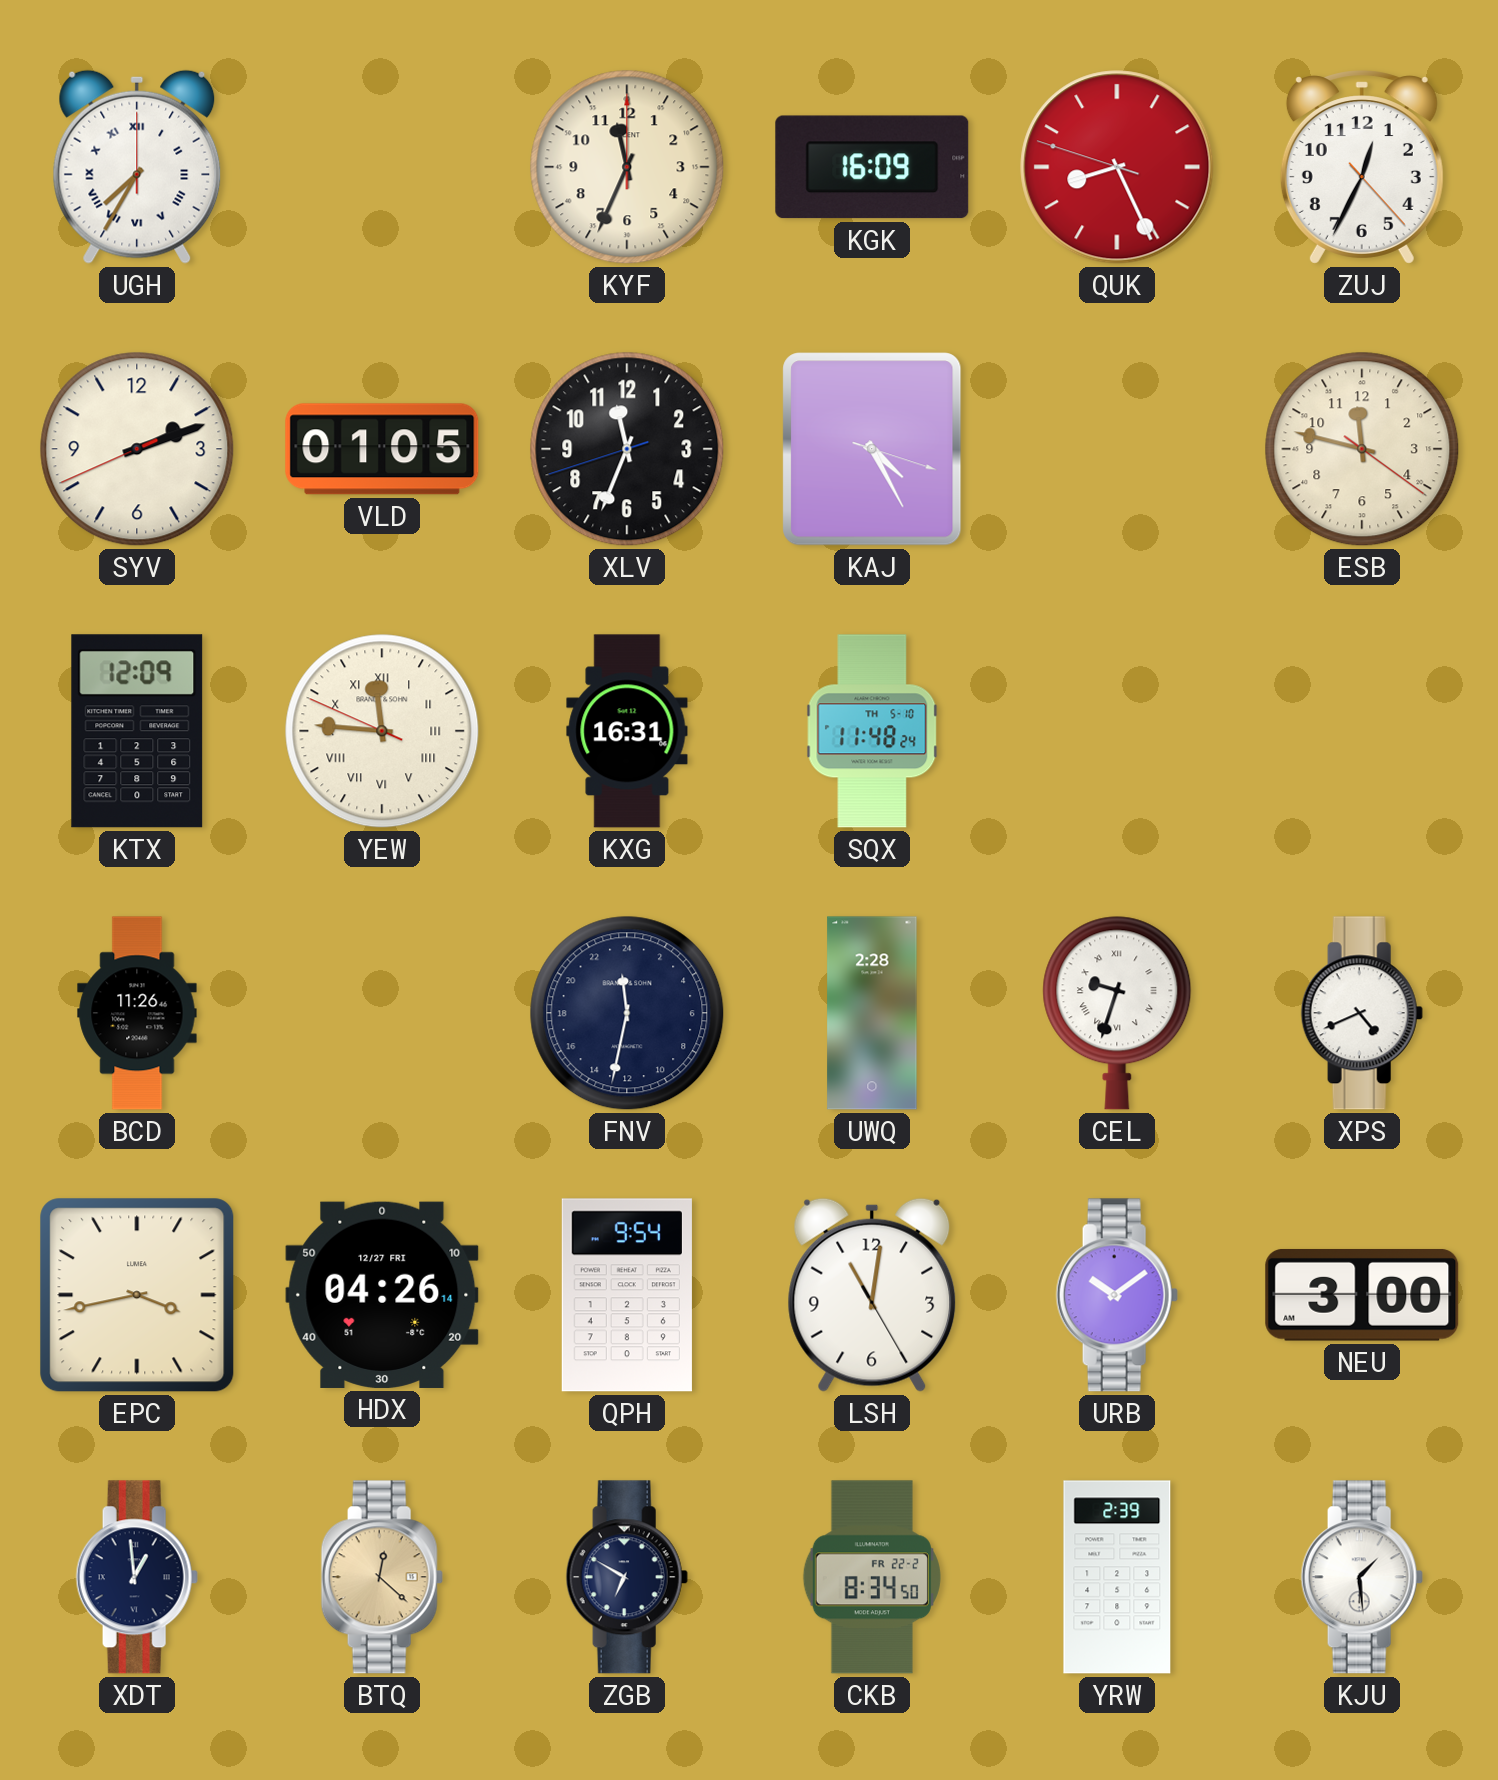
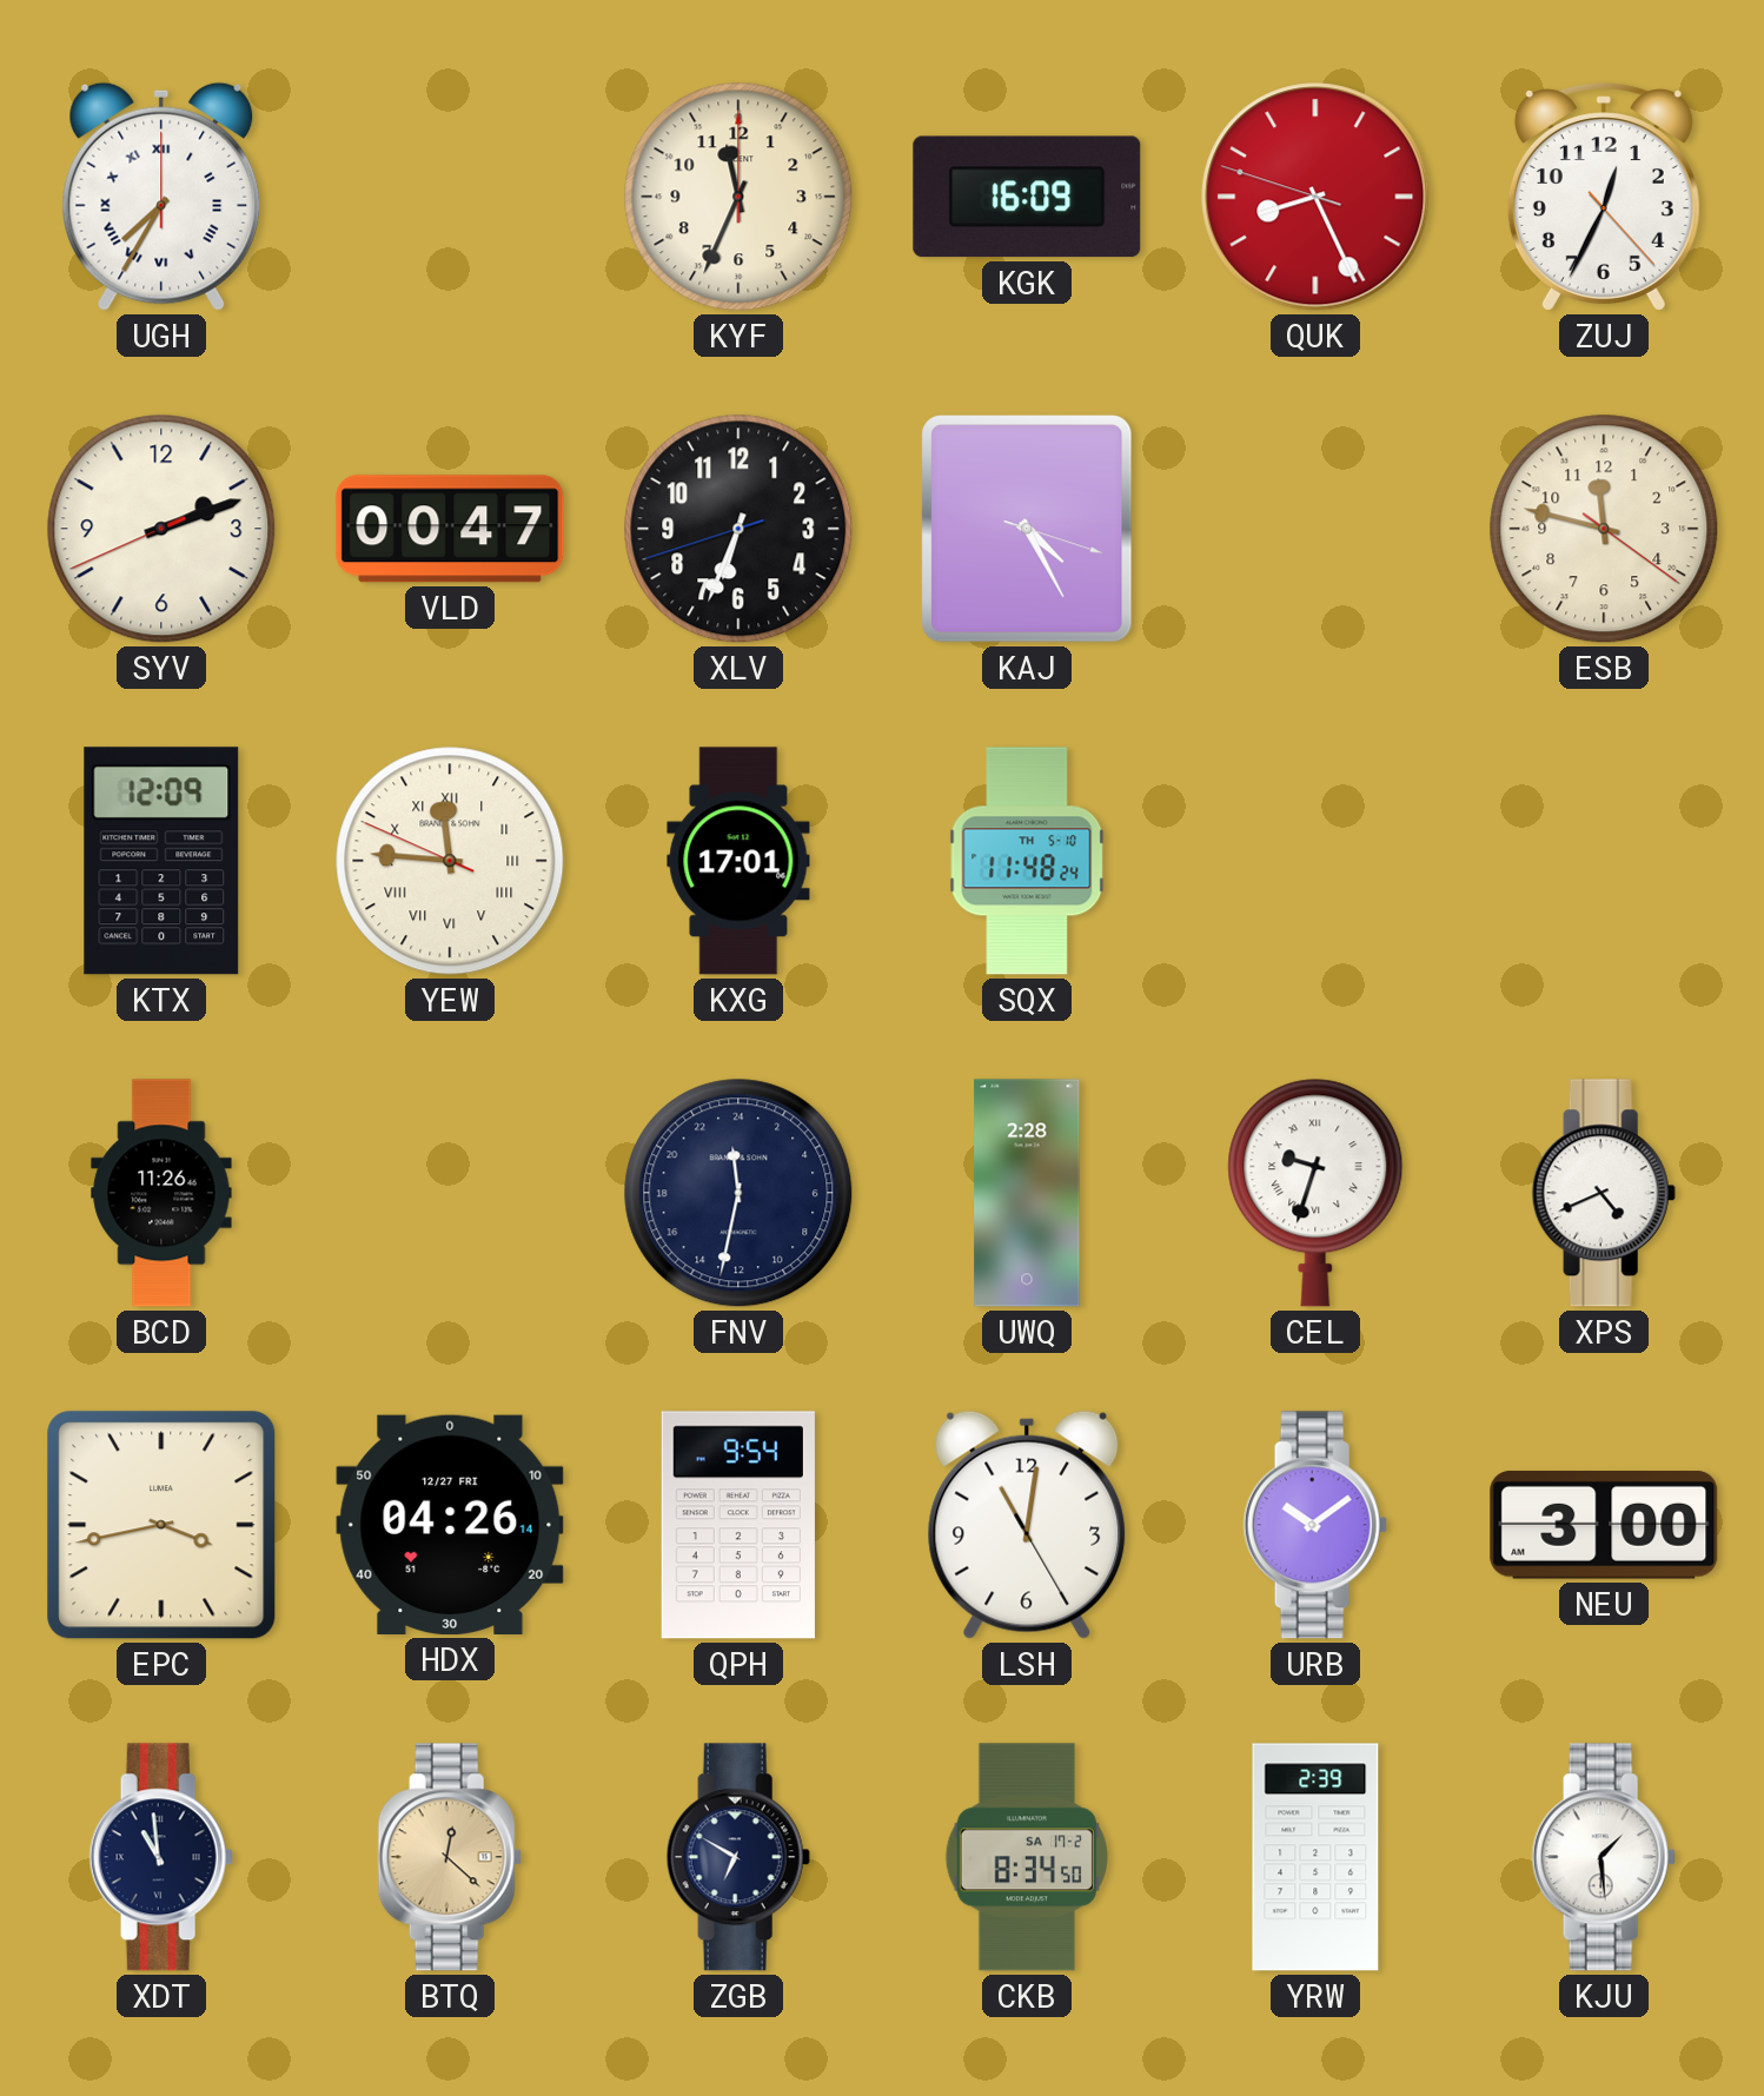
VLD: 01:05 -> 00:47 (450, 529)
XLV: 11:33 -> 6:33 (738, 529)
KXG: 16:31 -> 17:01 (738, 861)
XDT: 12:59 -> 10:59 (161, 1857)
CKB date: FR 22-2 -> SA 17-2 (1027, 1857)
